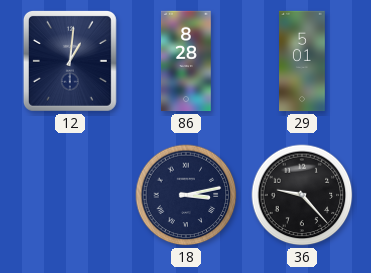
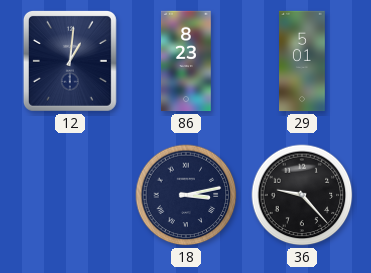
86: 8:28 -> 8:23 (186, 61)
